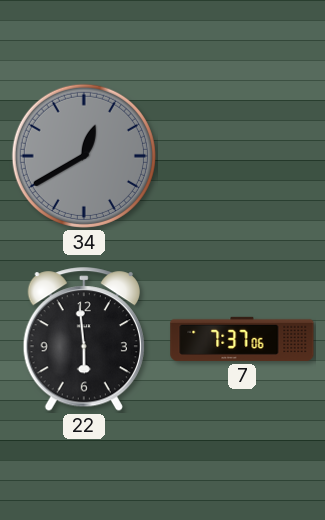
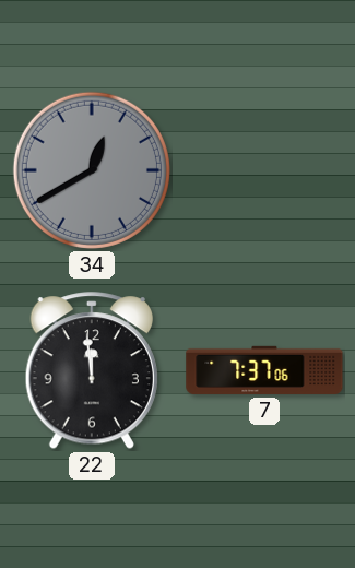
22: 5:59 -> 11:59 (91, 371)
